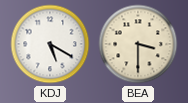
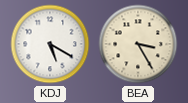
BEA: 3:30 -> 3:25 (138, 44)
